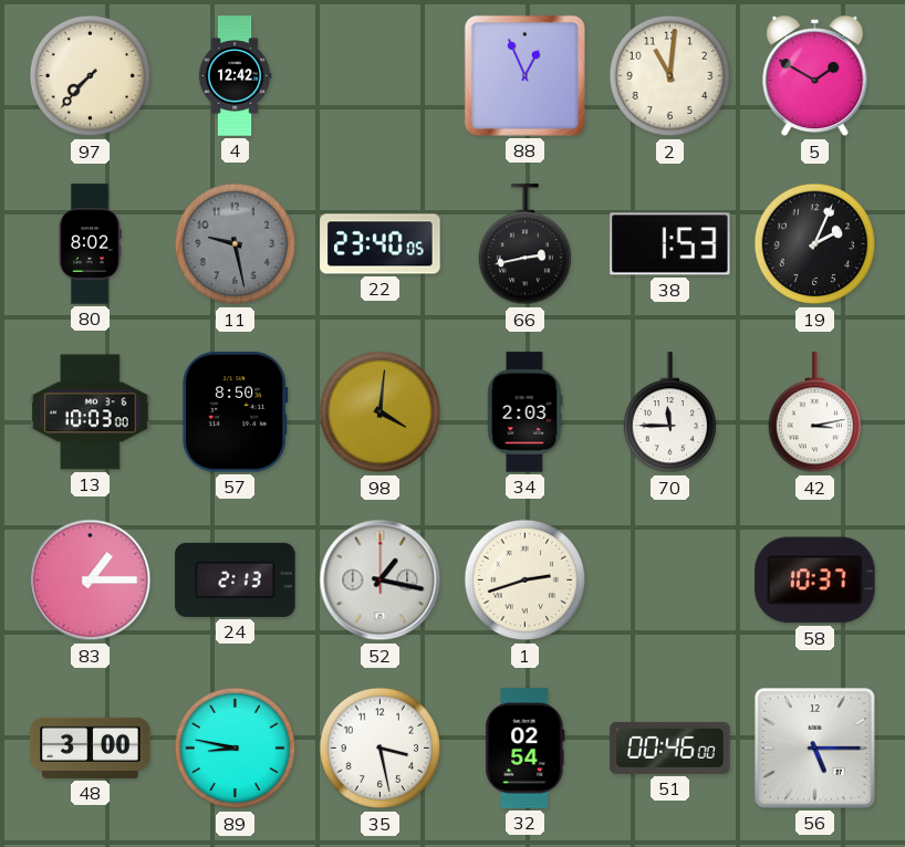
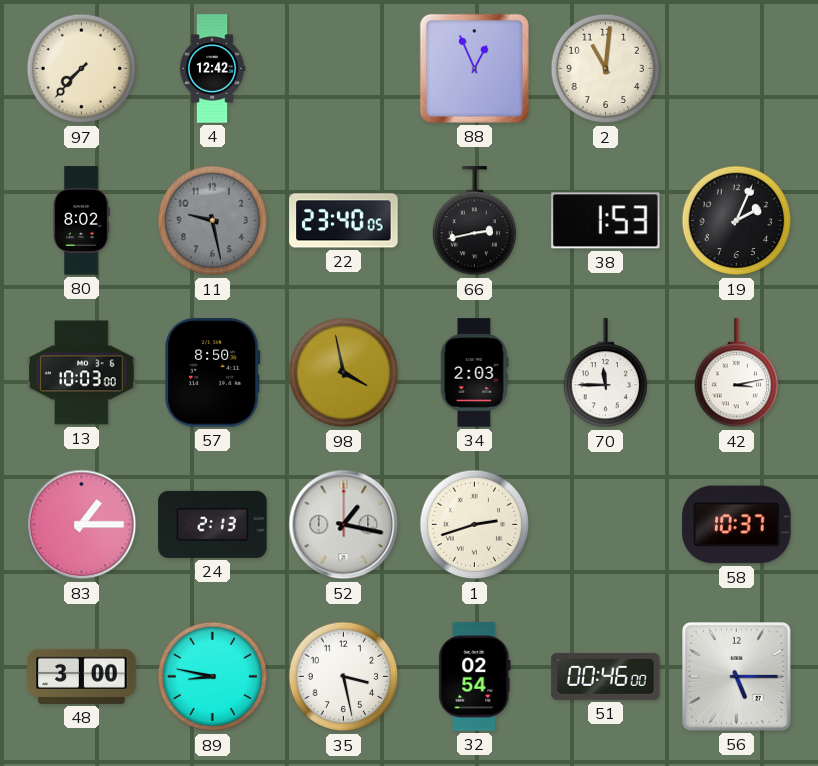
5: 1:50 -> none (815, 77)
98: 4:01 -> 3:58 (344, 373)
